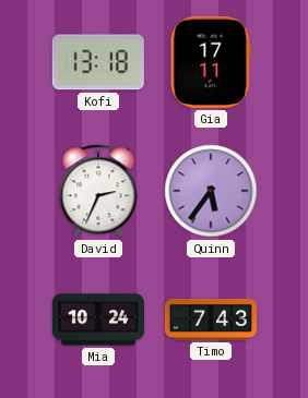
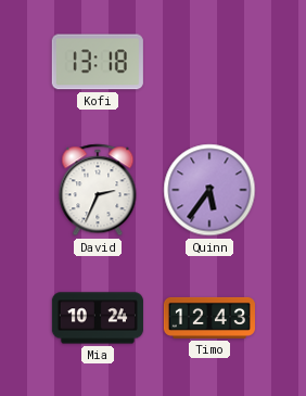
Gia: 17:11 -> none (211, 62)
Timo: 7:43 -> 12:43 (209, 318)
